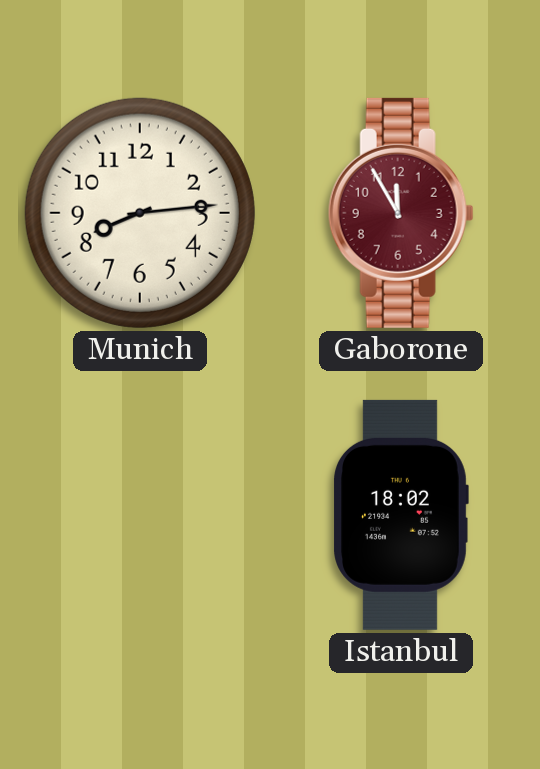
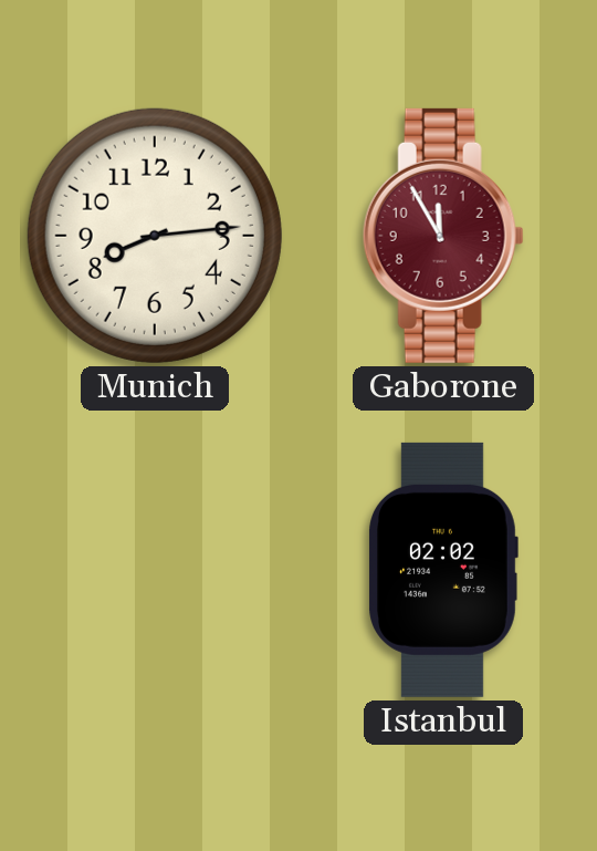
Istanbul: 18:02 -> 02:02 (443, 570)
